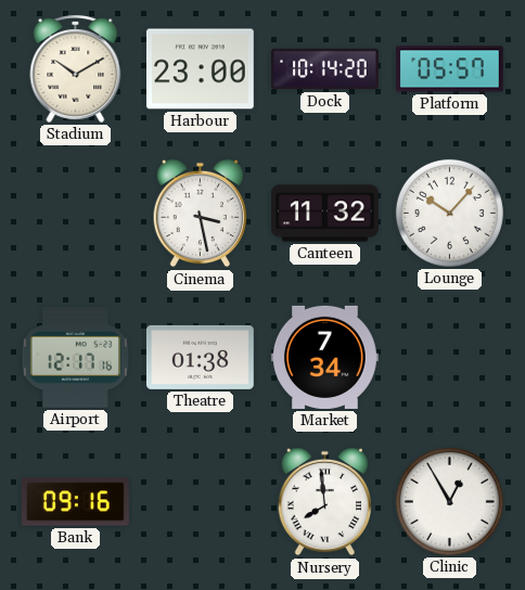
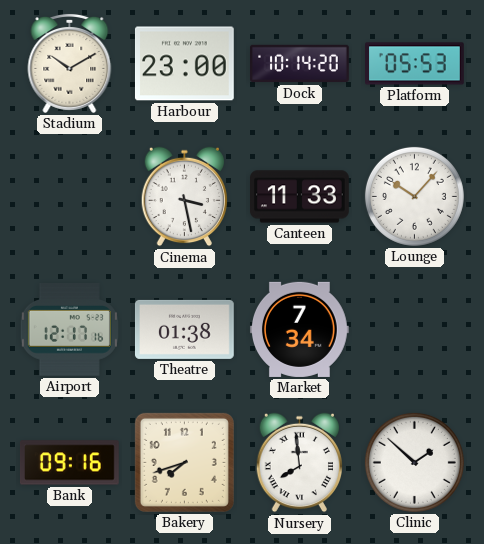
Platform: 05:57 -> 05:53 (415, 64)
Canteen: 11:32 -> 11:33 (300, 197)
Bakery: none -> 7:42 (184, 462)
Clinic: 12:55 -> 1:52 (414, 462)
